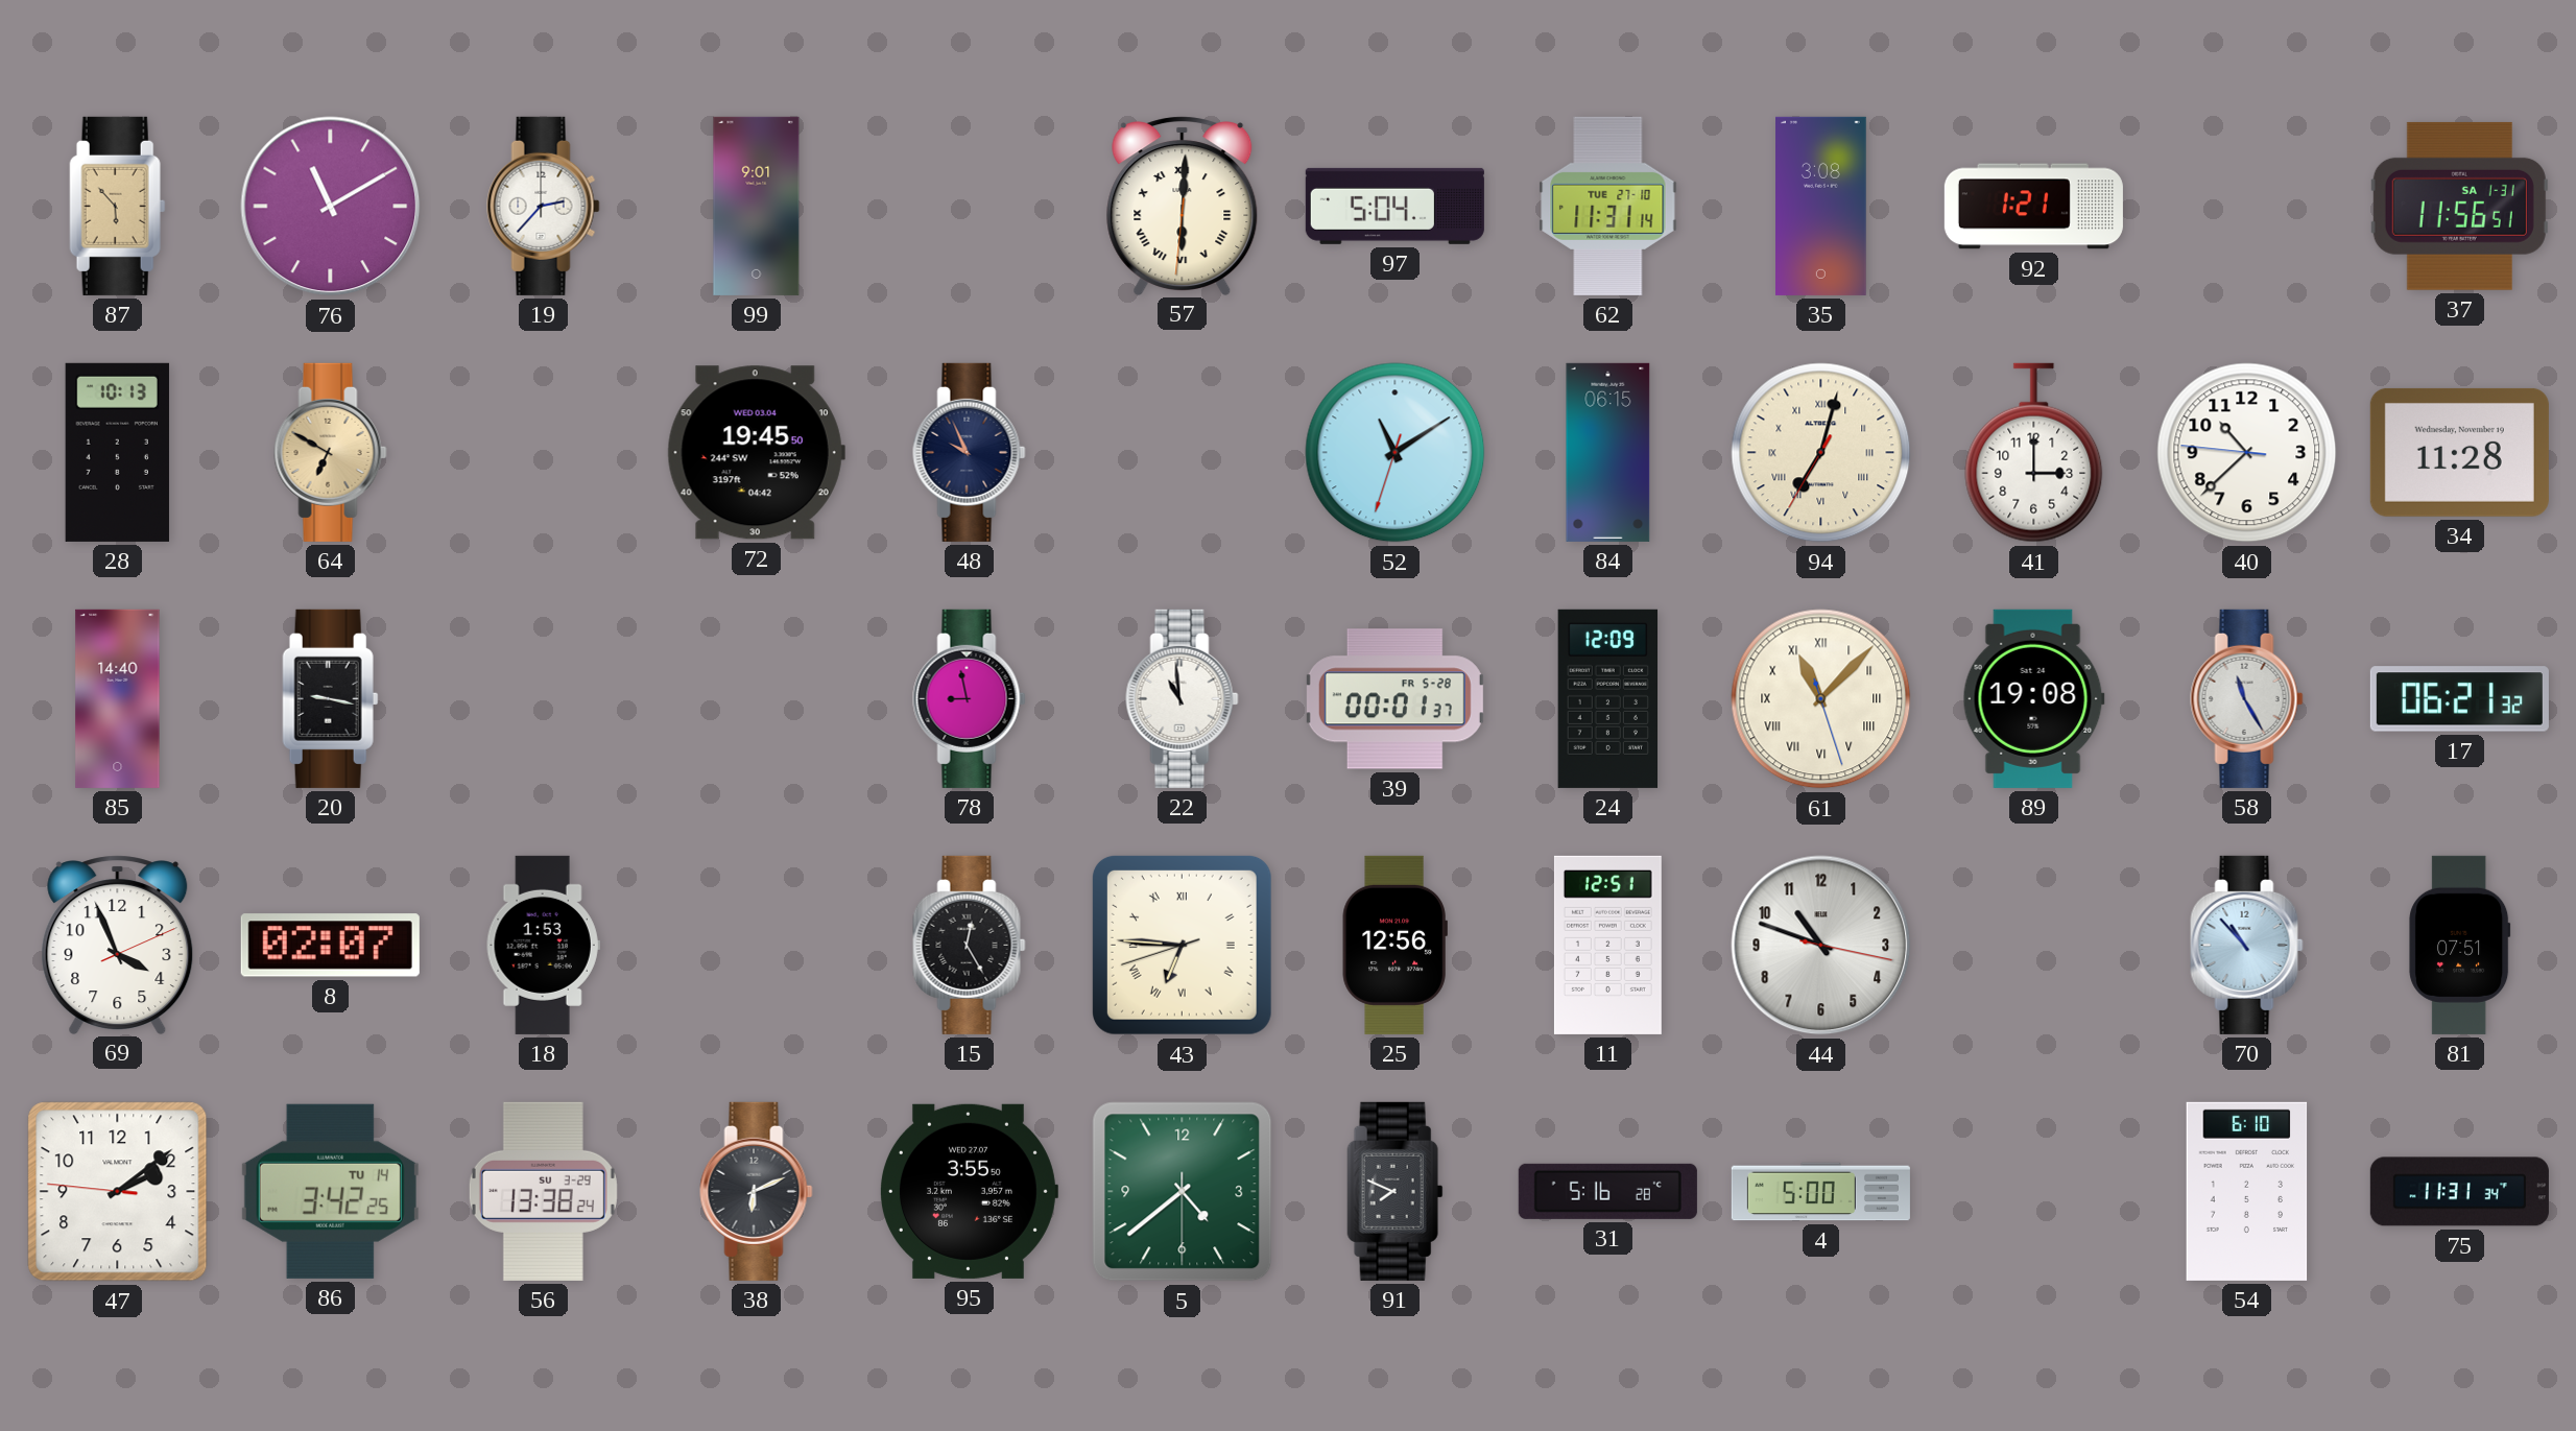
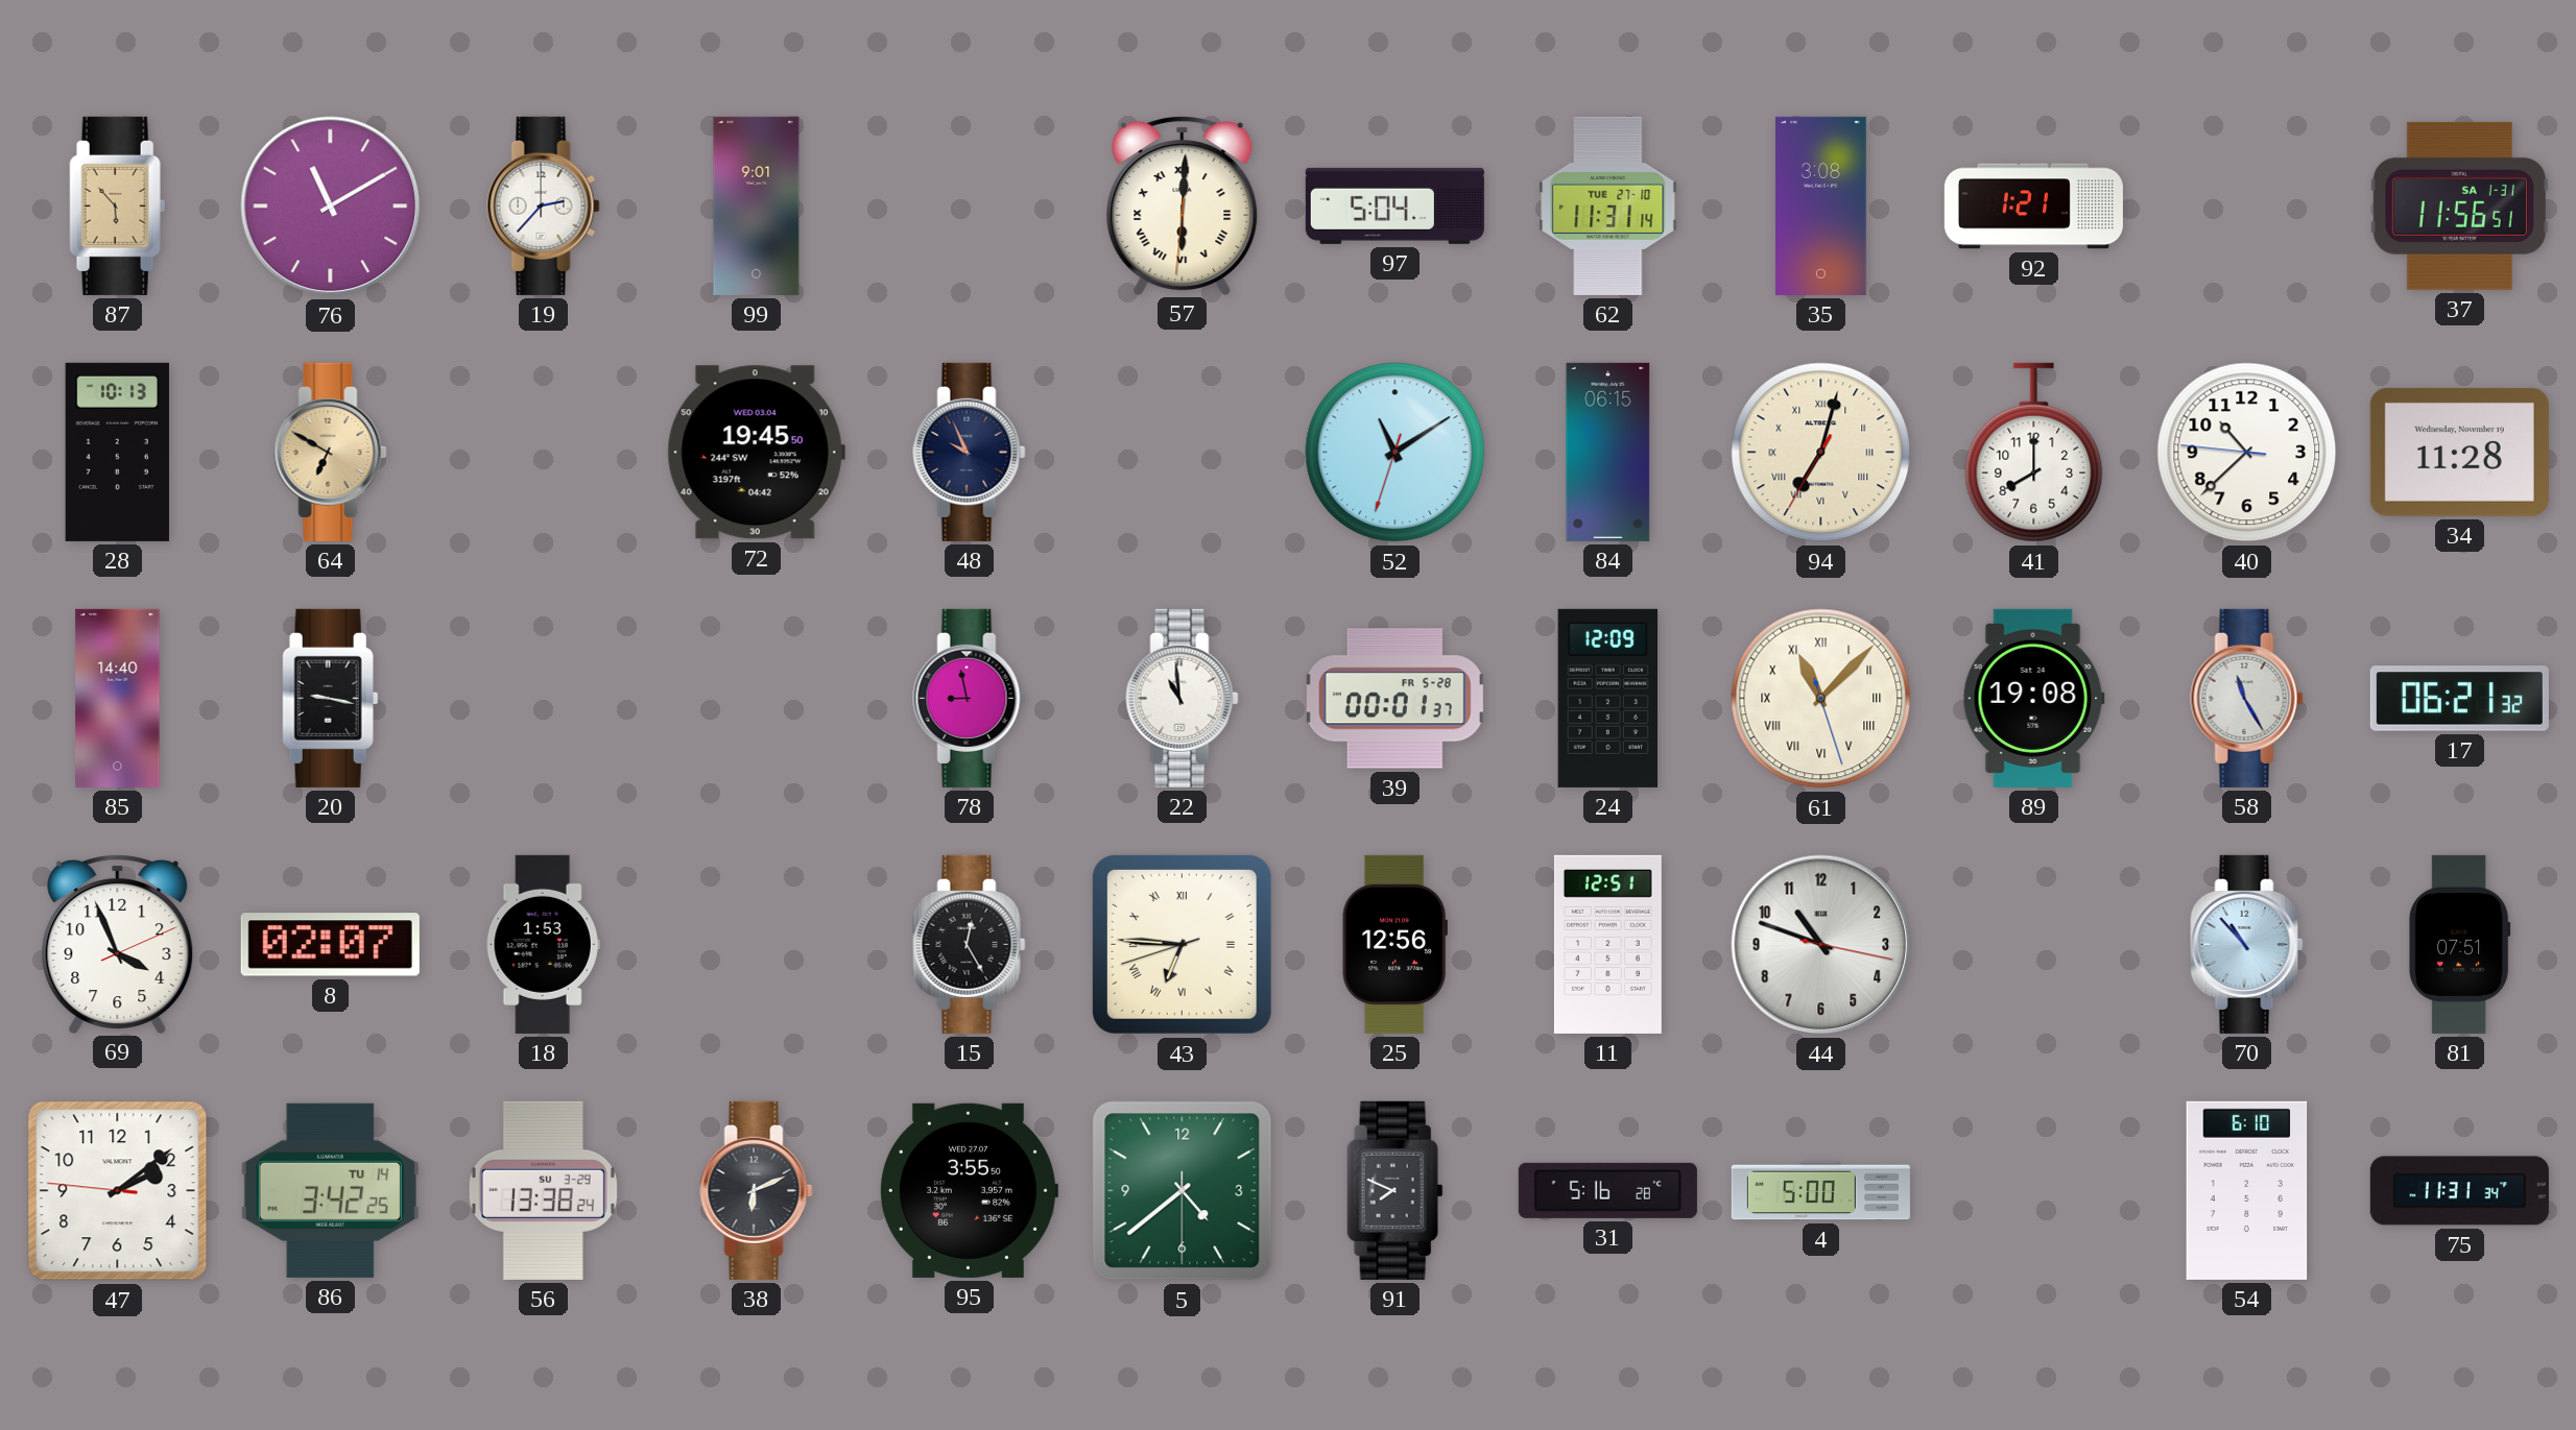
41: 3:00 -> 8:00 (2034, 453)
